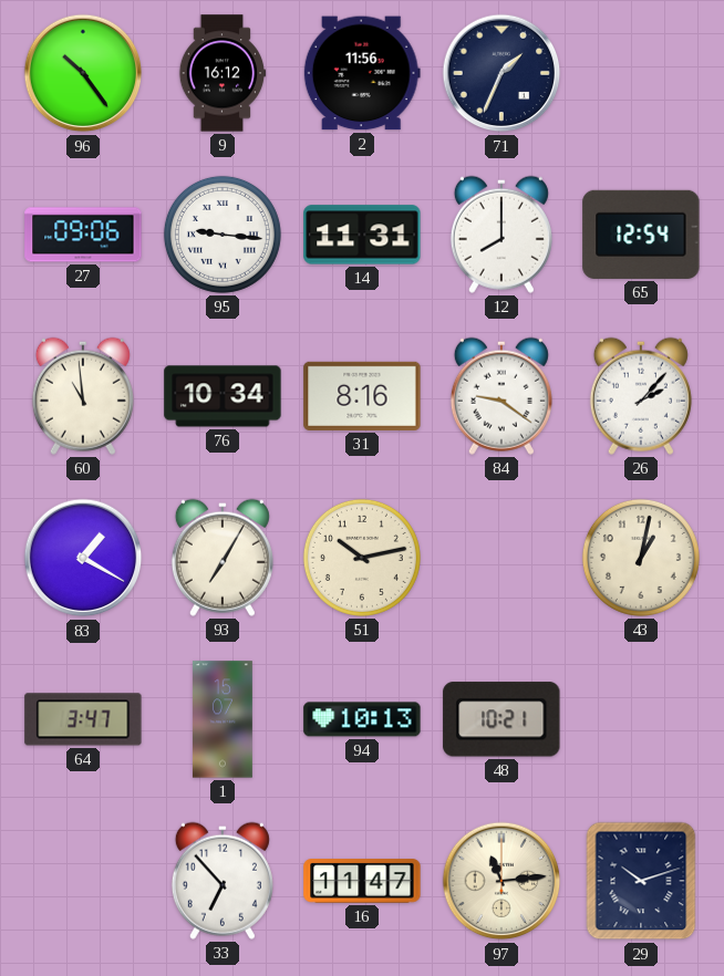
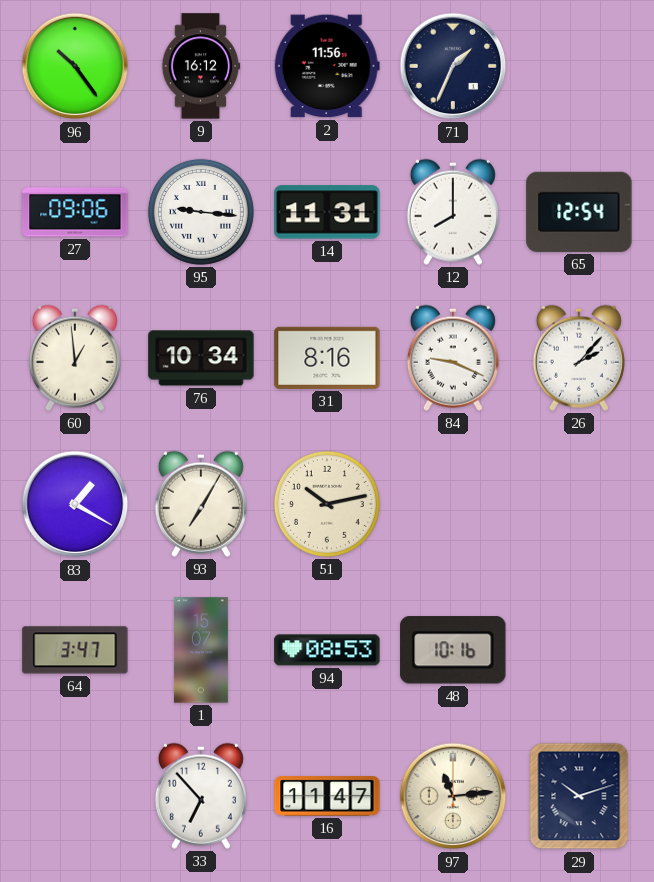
60: 10:59 -> 12:59 (75, 358)
84: 9:21 -> 9:19 (453, 358)
43: 1:02 -> none (641, 558)
94: 10:13 -> 08:53 (327, 650)
48: 10:21 -> 10:16 (453, 650)
